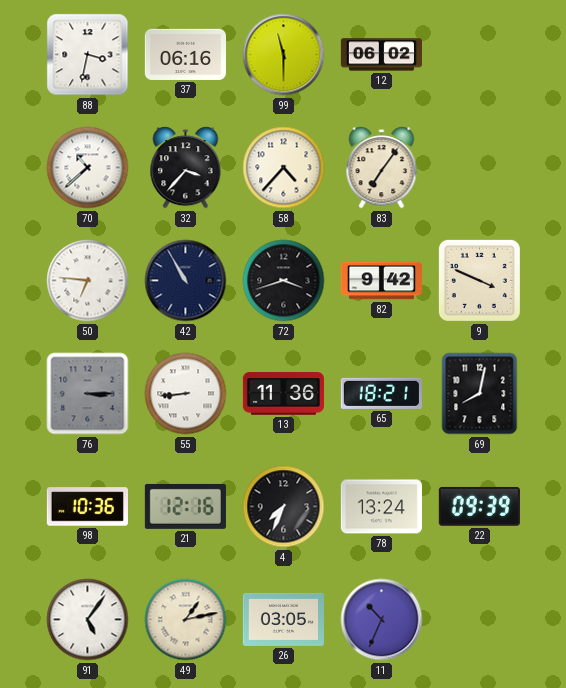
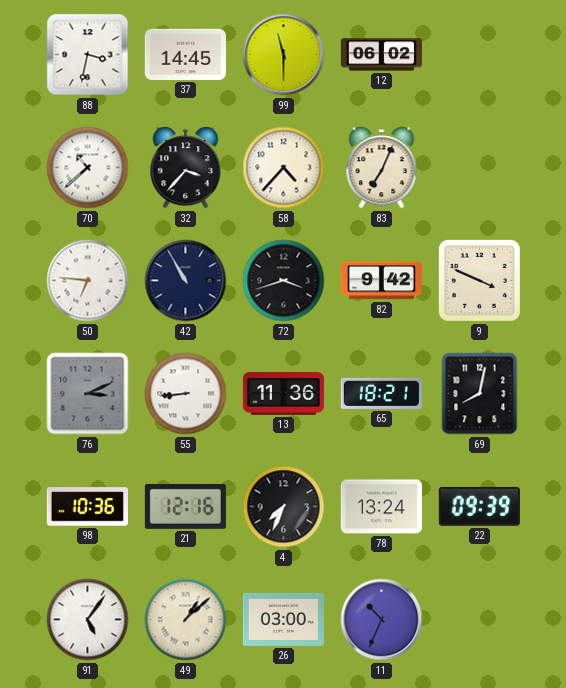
37: 06:16 -> 14:45 (185, 54)
83: 7:06 -> 7:04 (382, 168)
76: 3:15 -> 3:11 (88, 394)
49: 1:13 -> 1:08 (186, 620)
26: 03:05 -> 03:00 (283, 619)
